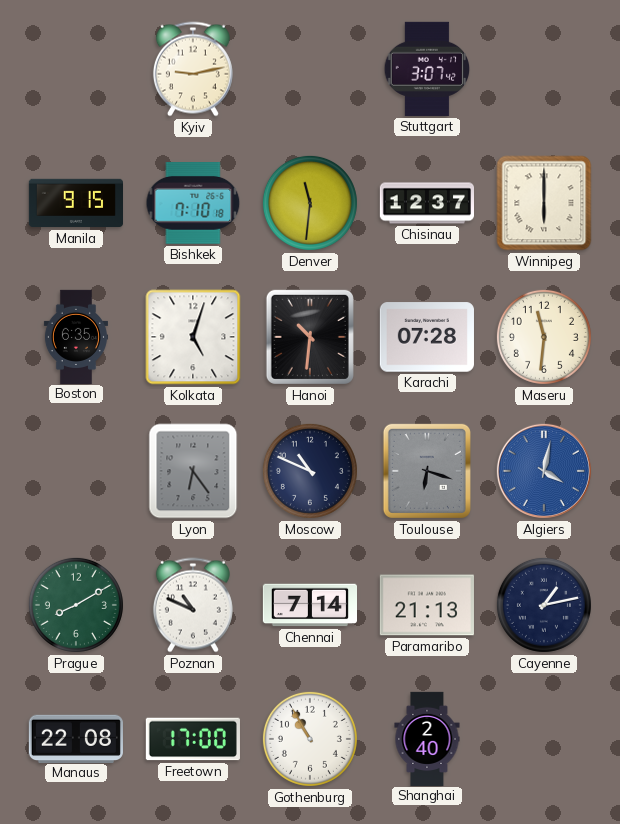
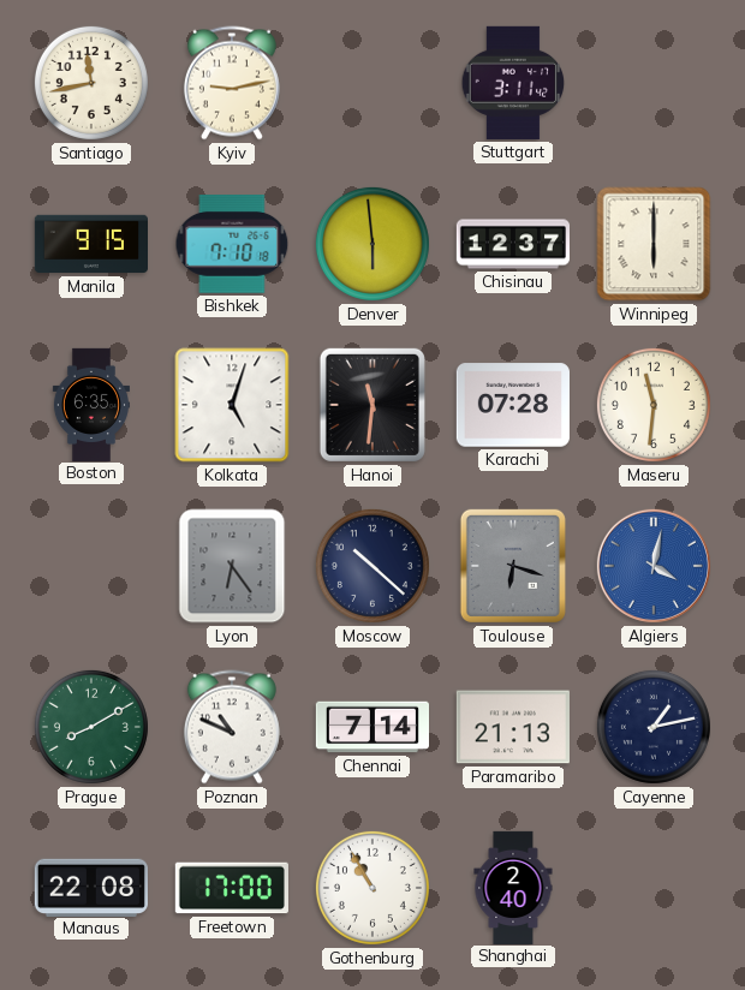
Santiago: none -> 11:43 (91, 83)
Stuttgart: 3:07 -> 3:11 (513, 83)
Denver: 11:31 -> 5:59 (372, 244)
Hanoi: 10:31 -> 11:31 (372, 405)
Moscow: 10:49 -> 10:22 (372, 566)
